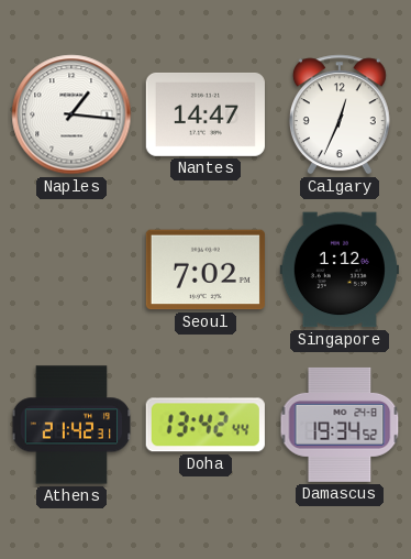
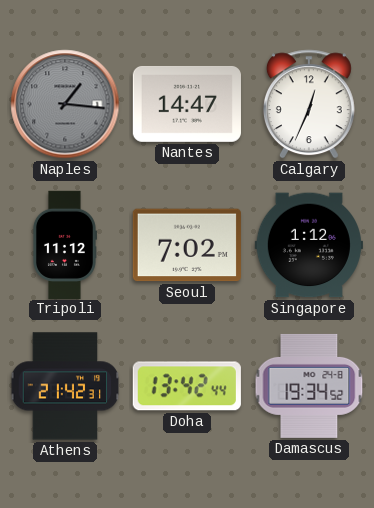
Naples dial: white -> grey (65, 104)
Tripoli: none -> 11:12 (64, 244)
